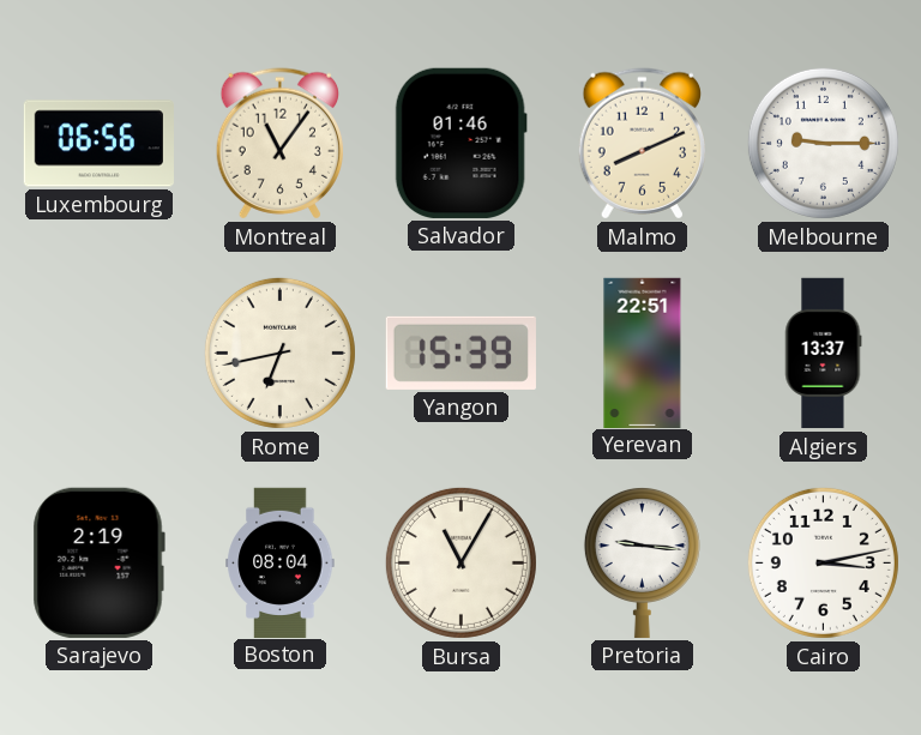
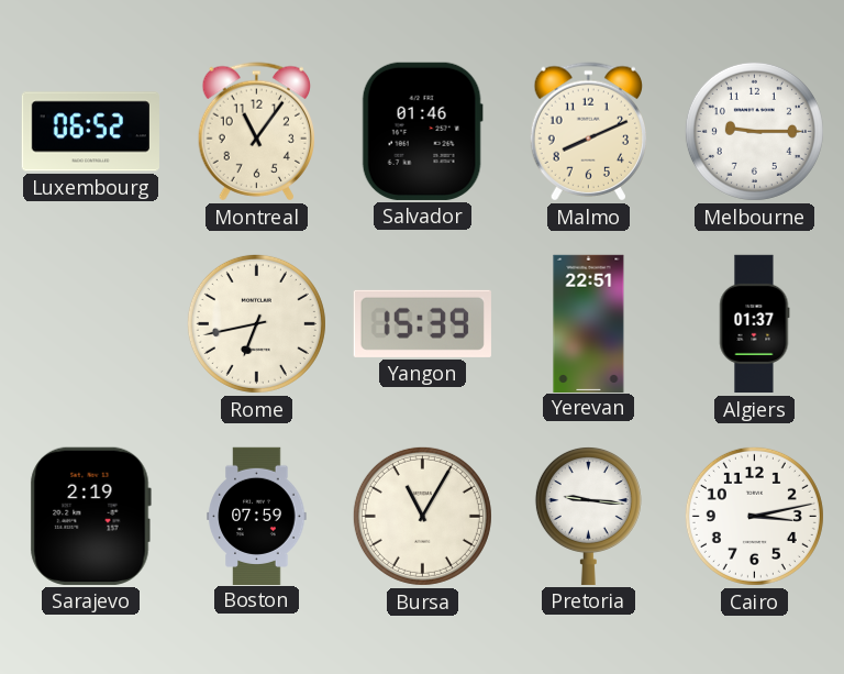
Luxembourg: 06:56 -> 06:52 (90, 132)
Algiers: 13:37 -> 01:37 (754, 324)
Boston: 08:04 -> 07:59 (257, 516)
